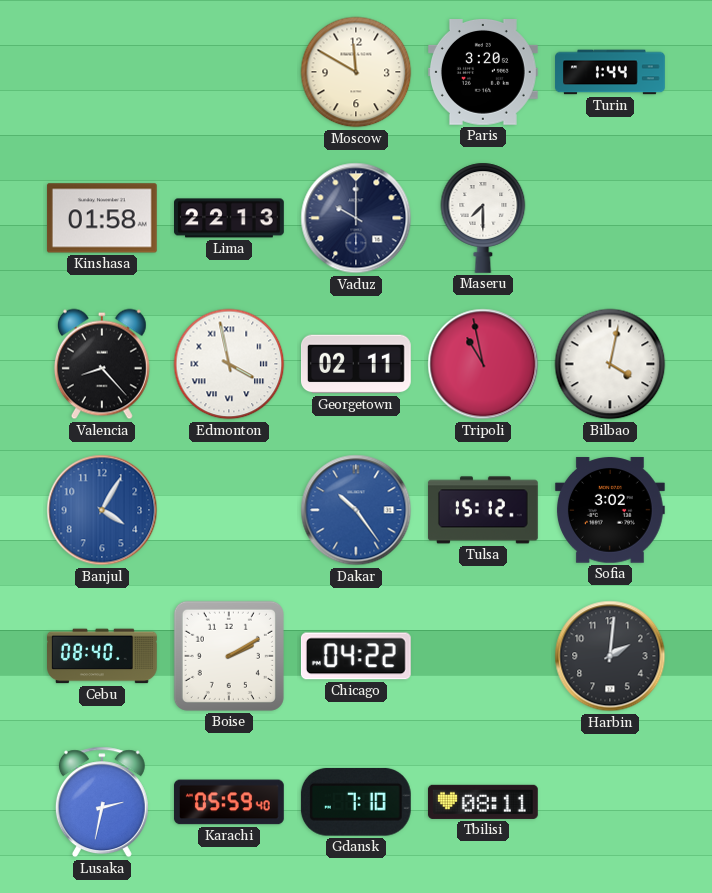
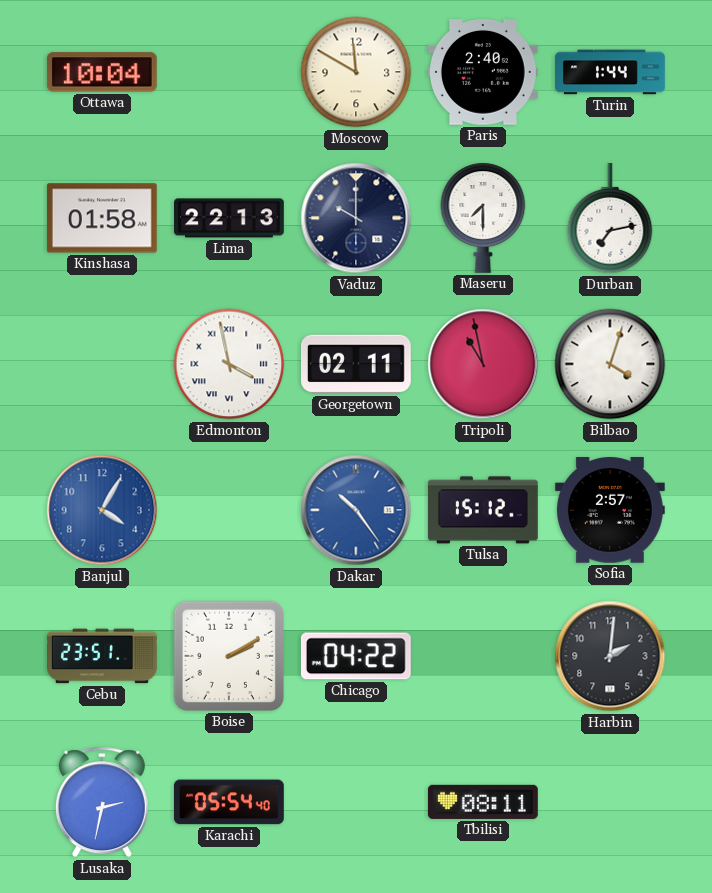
Ottawa: none -> 10:04 (102, 72)
Paris: 3:20 -> 2:40 (483, 73)
Durban: none -> 7:13 (610, 219)
Valencia: 8:23 -> none (102, 364)
Bilbao: 4:02 -> 4:03 (610, 364)
Sofia: 3:02 -> 2:57 (610, 510)
Cebu: 08:40 -> 23:51 (103, 656)
Karachi: 05:59 -> 05:54 (229, 802)
Gdansk: 7:10 -> none (356, 802)
